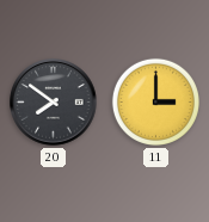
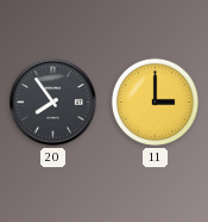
20: 7:51 -> 7:54 (53, 103)
